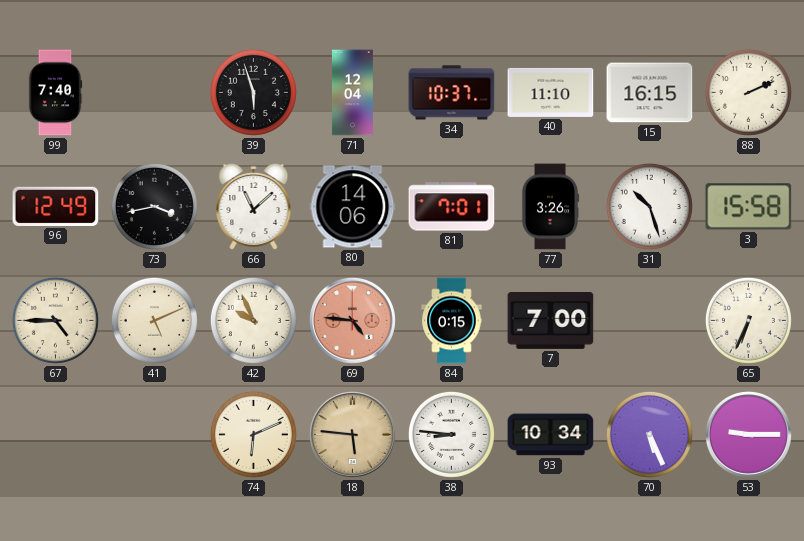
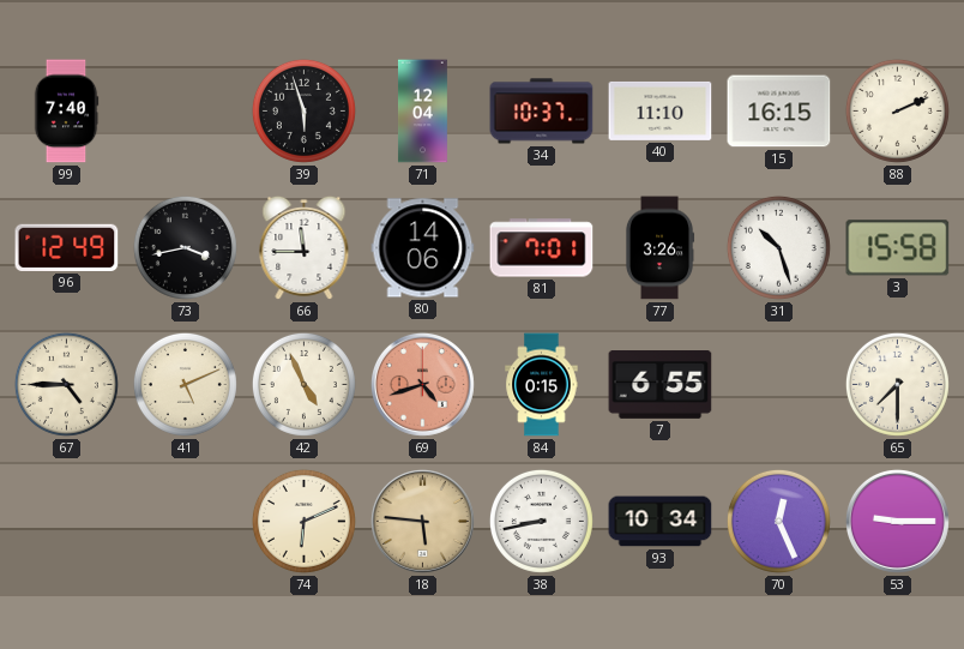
66: 11:08 -> 11:45 (305, 248)
42: 9:56 -> 4:56 (303, 384)
69: 4:46 -> 4:42 (422, 384)
7: 7:00 -> 6:55 (661, 385)
65: 6:34 -> 7:30 (897, 384)
38: 8:46 -> 8:43 (541, 521)
70: 5:26 -> 12:26 (778, 521)
